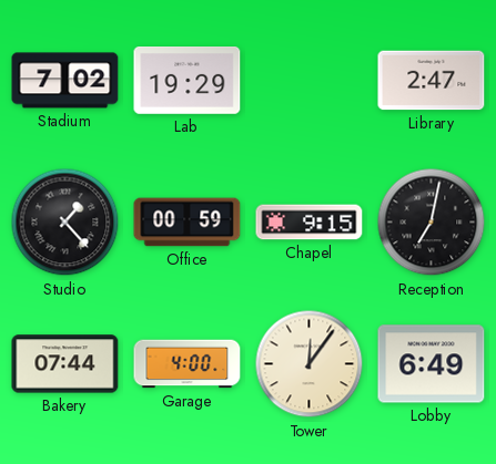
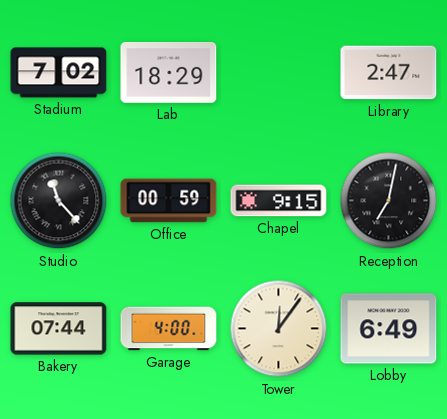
Lab: 19:29 -> 18:29 (169, 73)
Studio: 1:23 -> 11:23 (59, 201)
